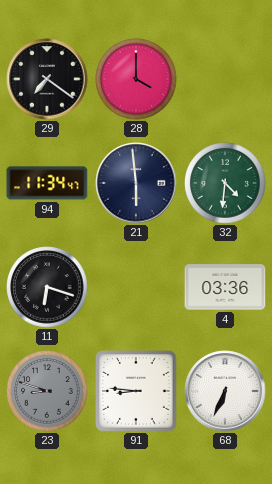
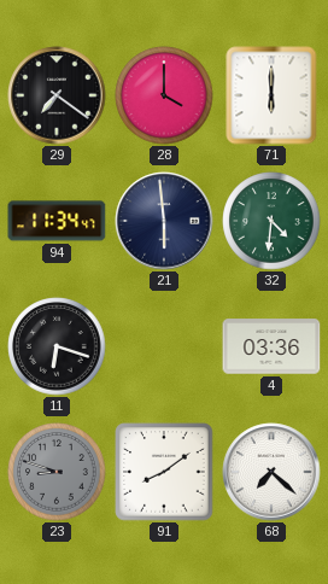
71: none -> 6:00 (271, 95)
91: 8:46 -> 8:09 (164, 472)
68: 6:34 -> 7:22 (271, 472)
